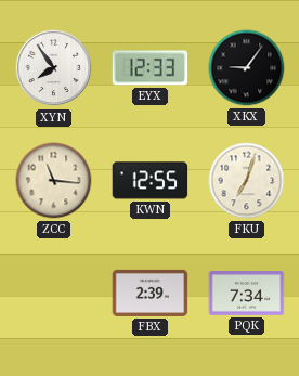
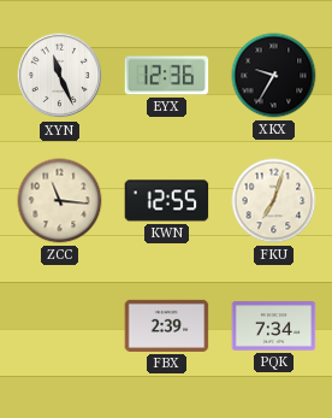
XYN: 7:54 -> 11:26 (60, 76)
EYX: 12:33 -> 12:36 (167, 76)
XKX: 9:06 -> 9:35 (274, 76)
